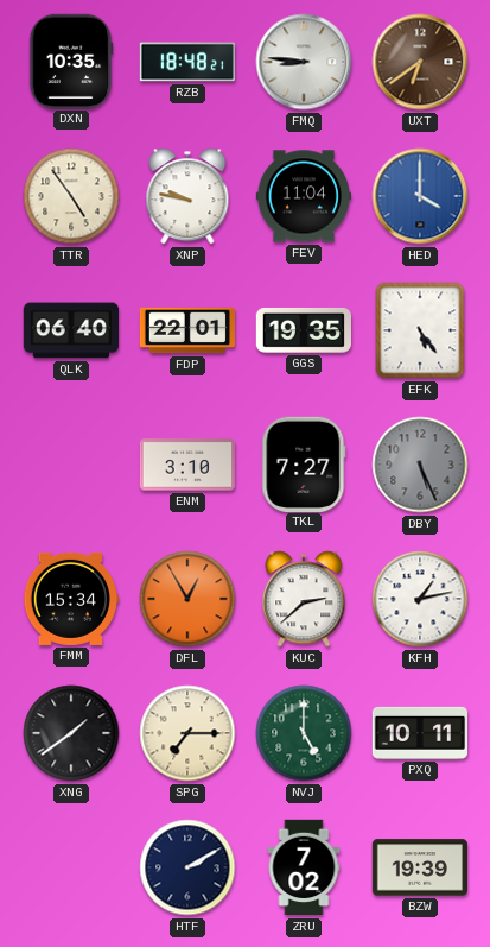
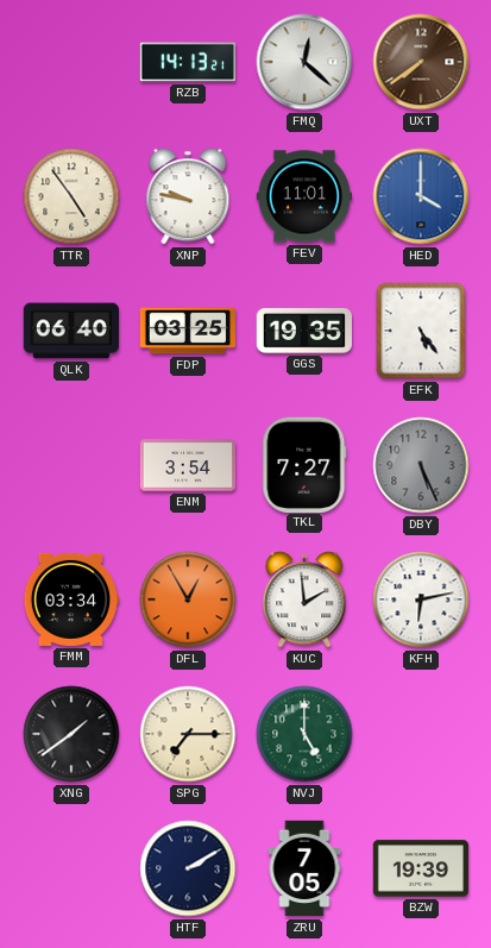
DXN: 10:35 -> none (71, 61)
RZB: 18:48 -> 14:13 (188, 62)
FMQ: 8:46 -> 12:22 (304, 62)
UXT: 6:39 -> 7:39 (421, 62)
FEV: 11:04 -> 11:01 (303, 196)
FDP: 22:01 -> 03:25 (187, 331)
ENM: 3:10 -> 3:54 (188, 465)
FMM: 15:34 -> 03:34 (70, 599)
KUC: 2:38 -> 1:59 (304, 599)
KFH: 1:13 -> 6:13 (421, 599)
PXQ: 10:11 -> none (419, 733)
ZRU: 7:02 -> 7:05 (304, 868)
